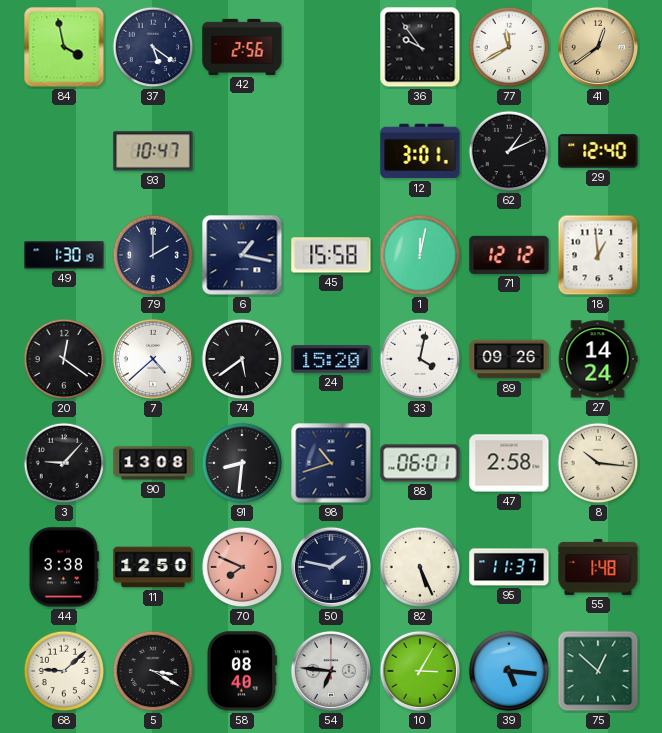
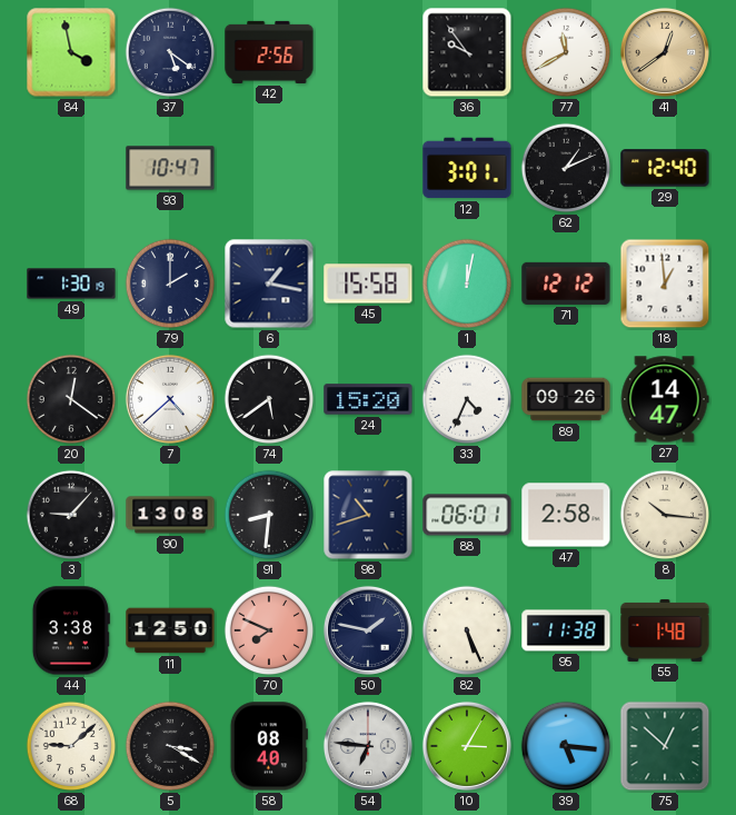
33: 4:02 -> 4:34 (467, 399)
27: 14:24 -> 14:47 (665, 399)
95: 11:37 -> 11:38 (566, 630)
